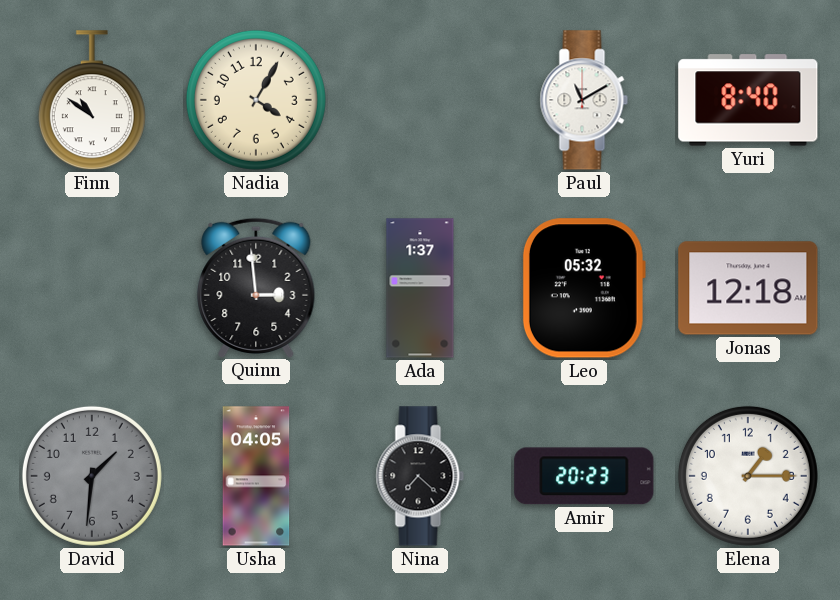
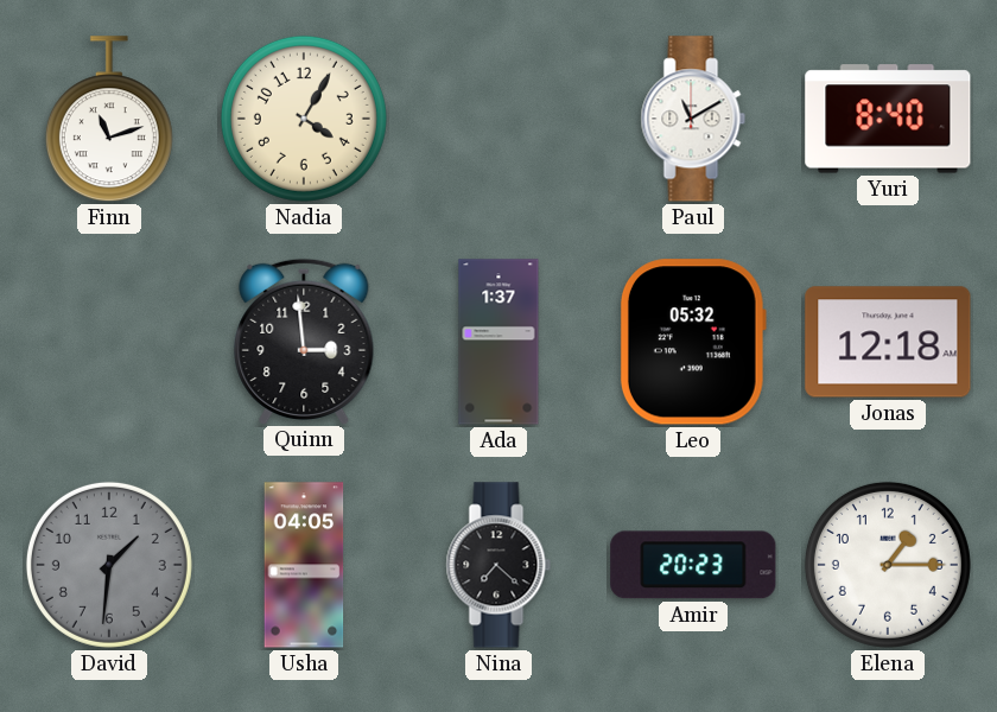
Finn: 10:51 -> 11:12 (109, 120)
